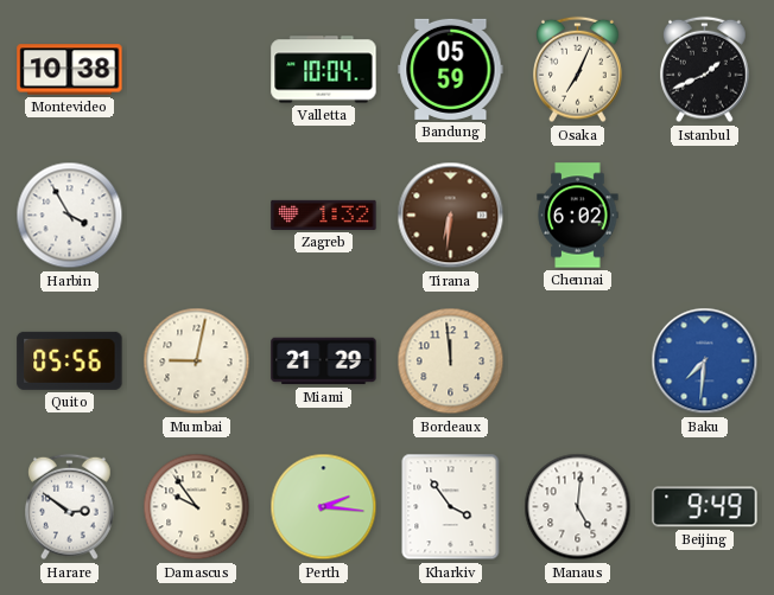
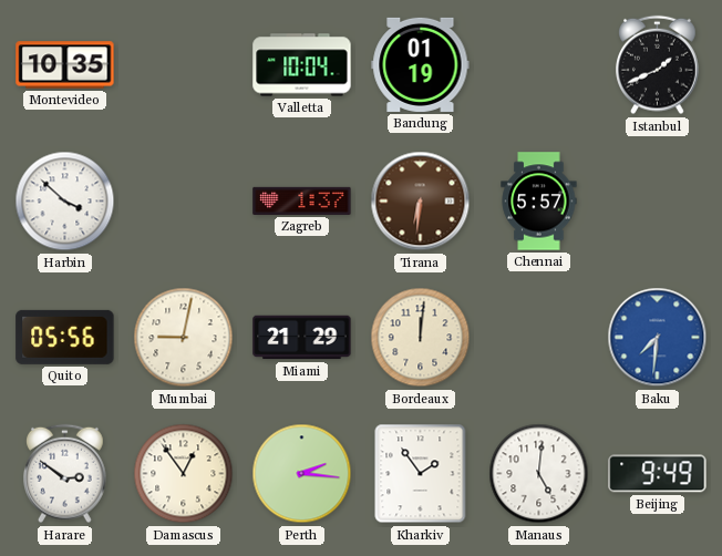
Montevideo: 10:38 -> 10:35 (65, 65)
Bandung: 05:59 -> 01:19 (421, 64)
Osaka: 7:04 -> none (578, 70)
Harbin: 3:55 -> 3:52 (65, 202)
Zagreb: 1:32 -> 1:37 (302, 200)
Chennai: 6:02 -> 5:57 (539, 202)
Bordeaux: 11:59 -> 12:01 (421, 338)
Damascus: 9:54 -> 12:54 (184, 474)
Kharkiv: 3:54 -> 1:54 (421, 474)
